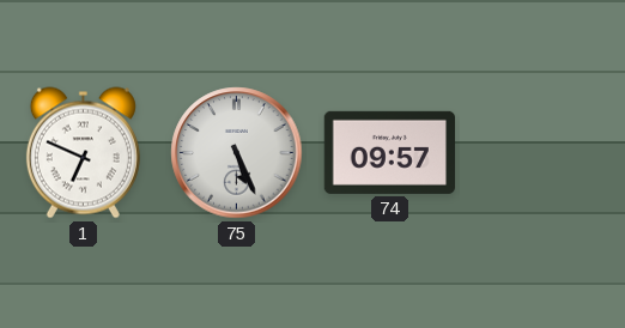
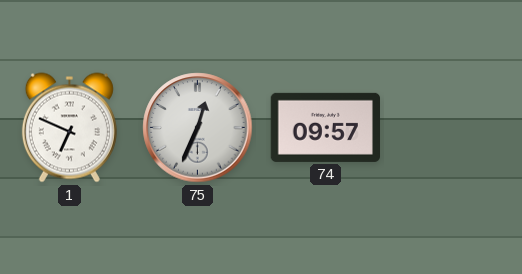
75: 5:26 -> 12:34 (198, 128)
